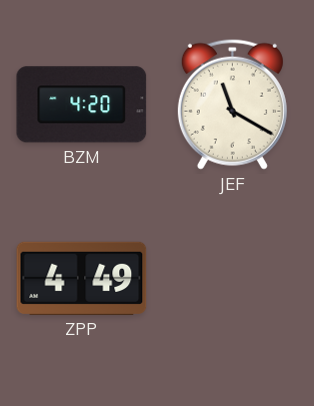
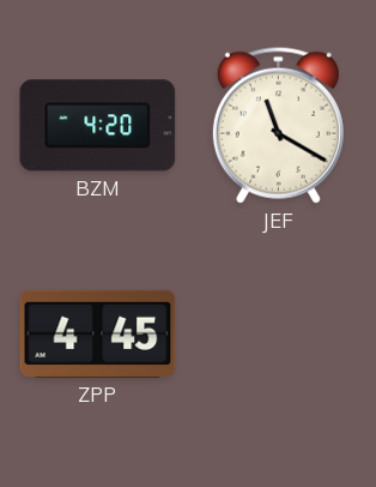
ZPP: 4:49 -> 4:45 (98, 333)
